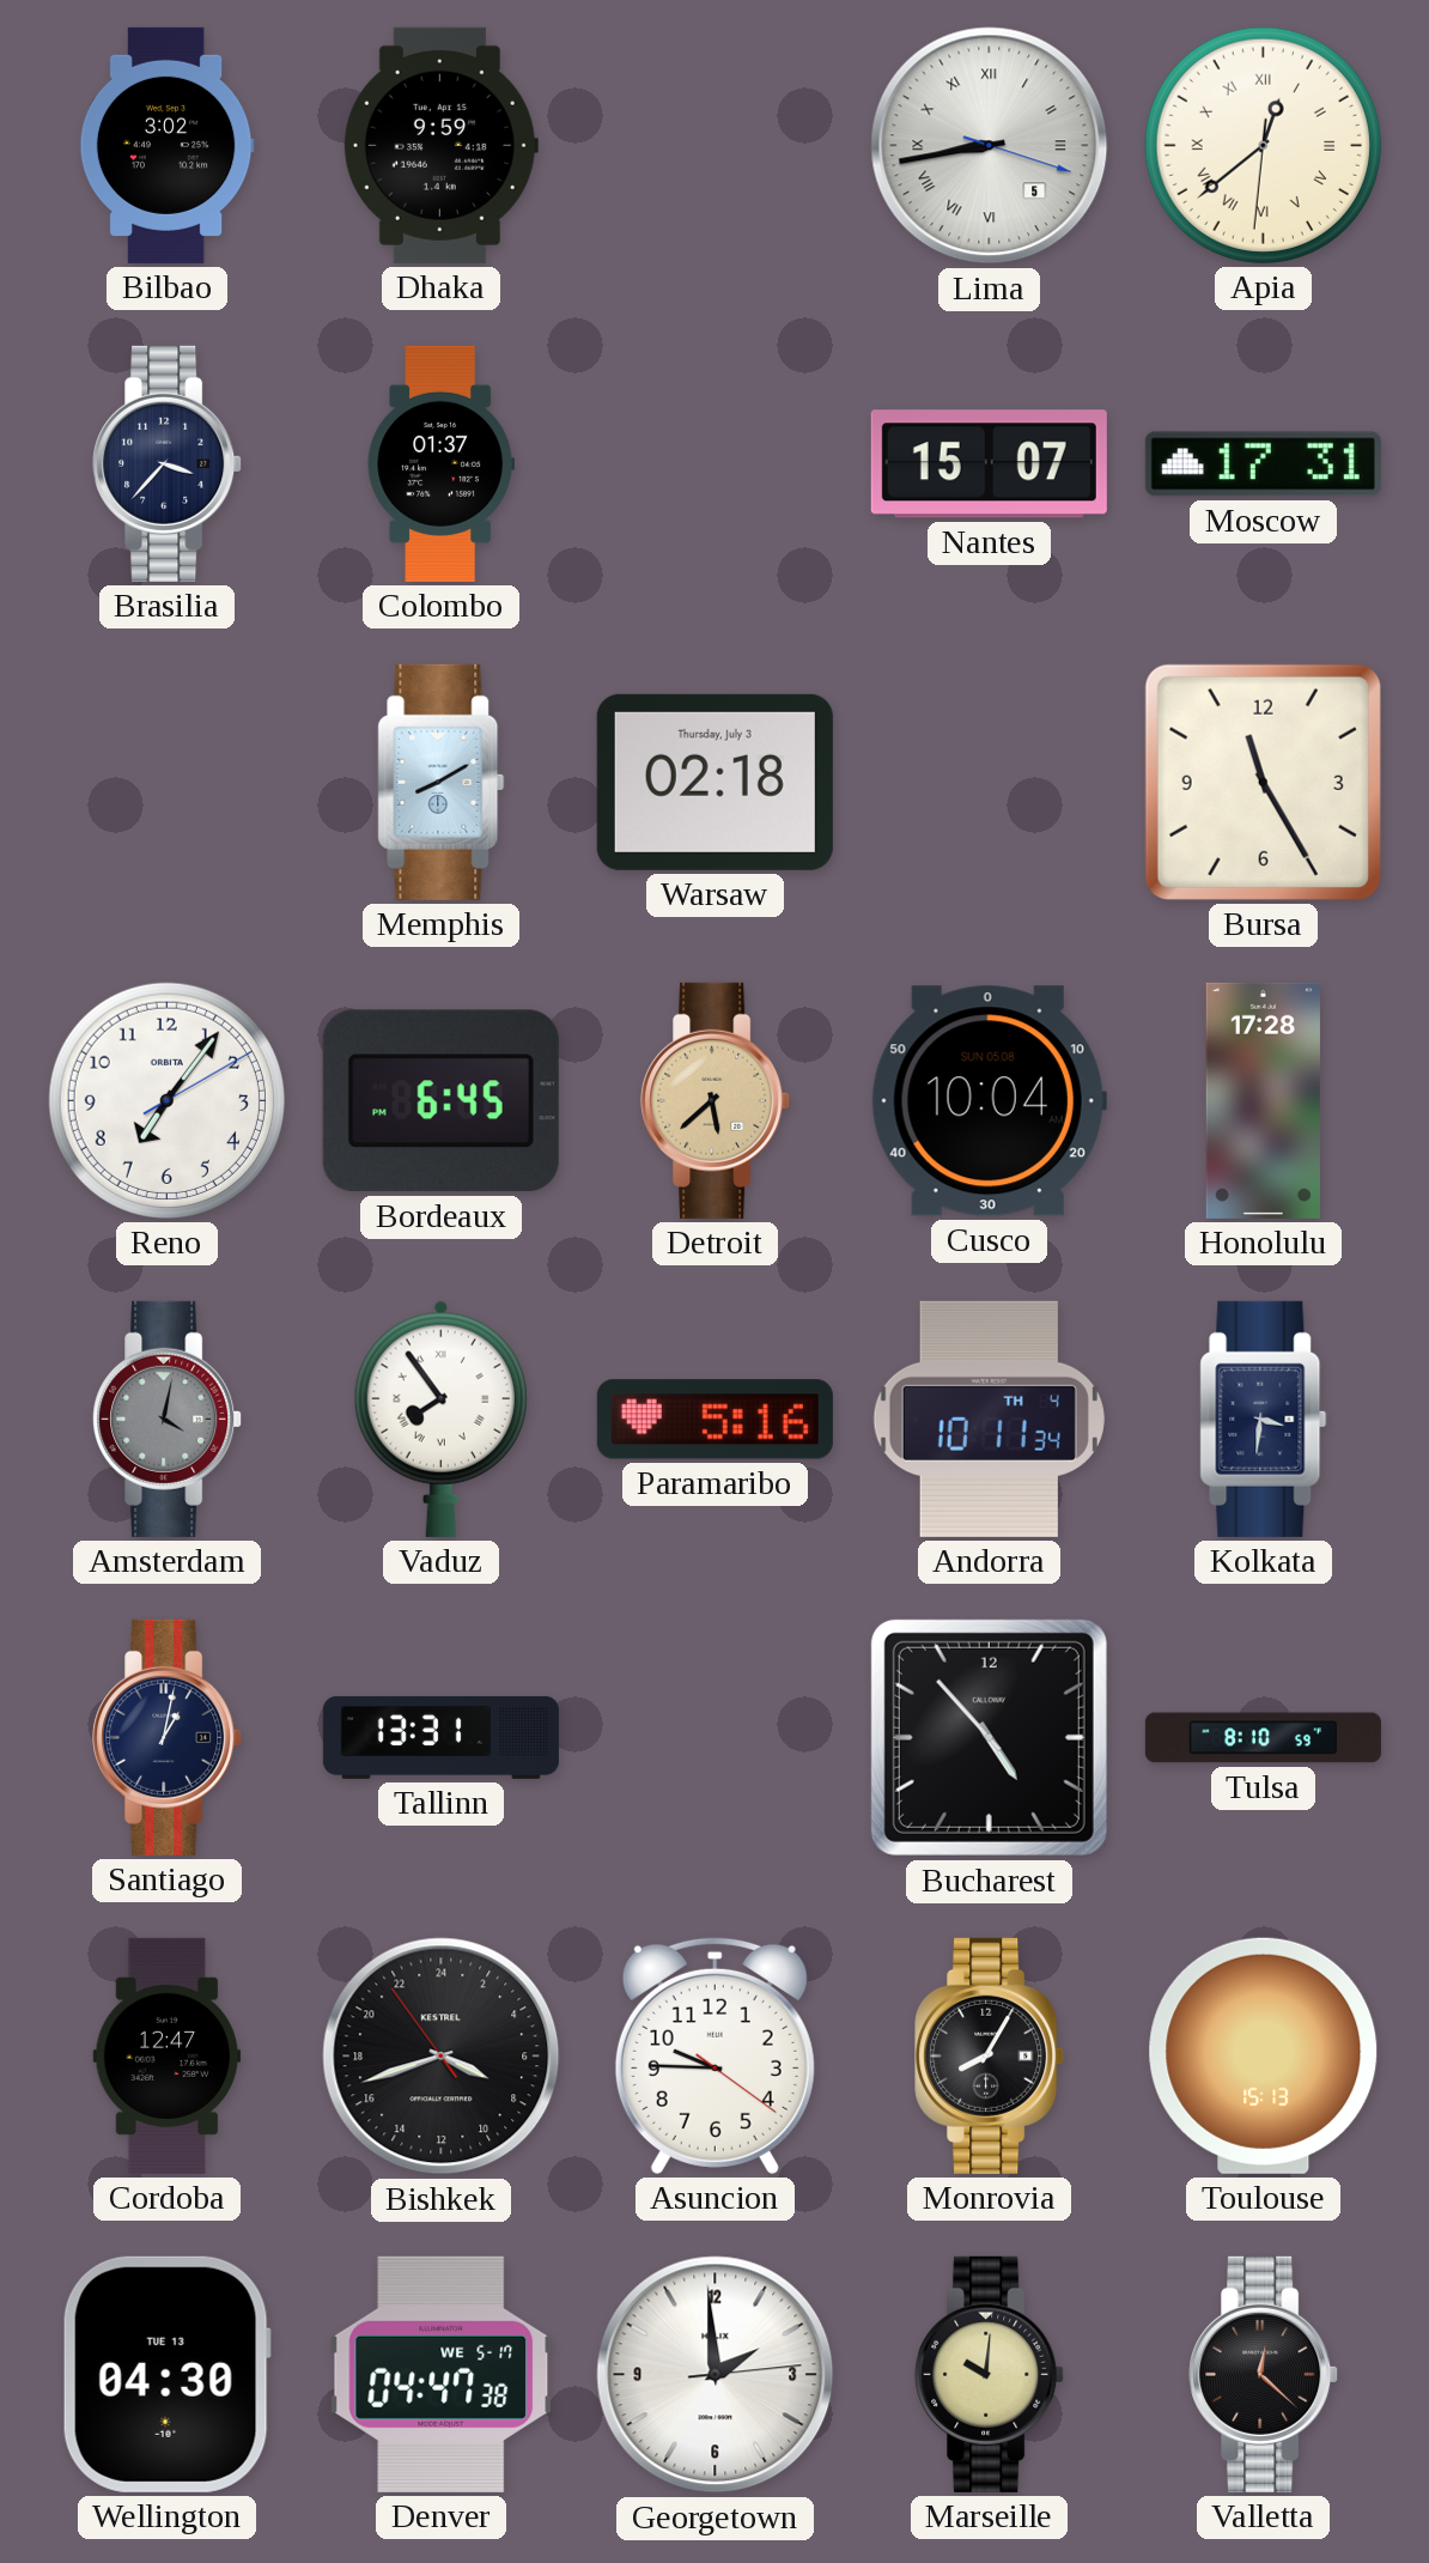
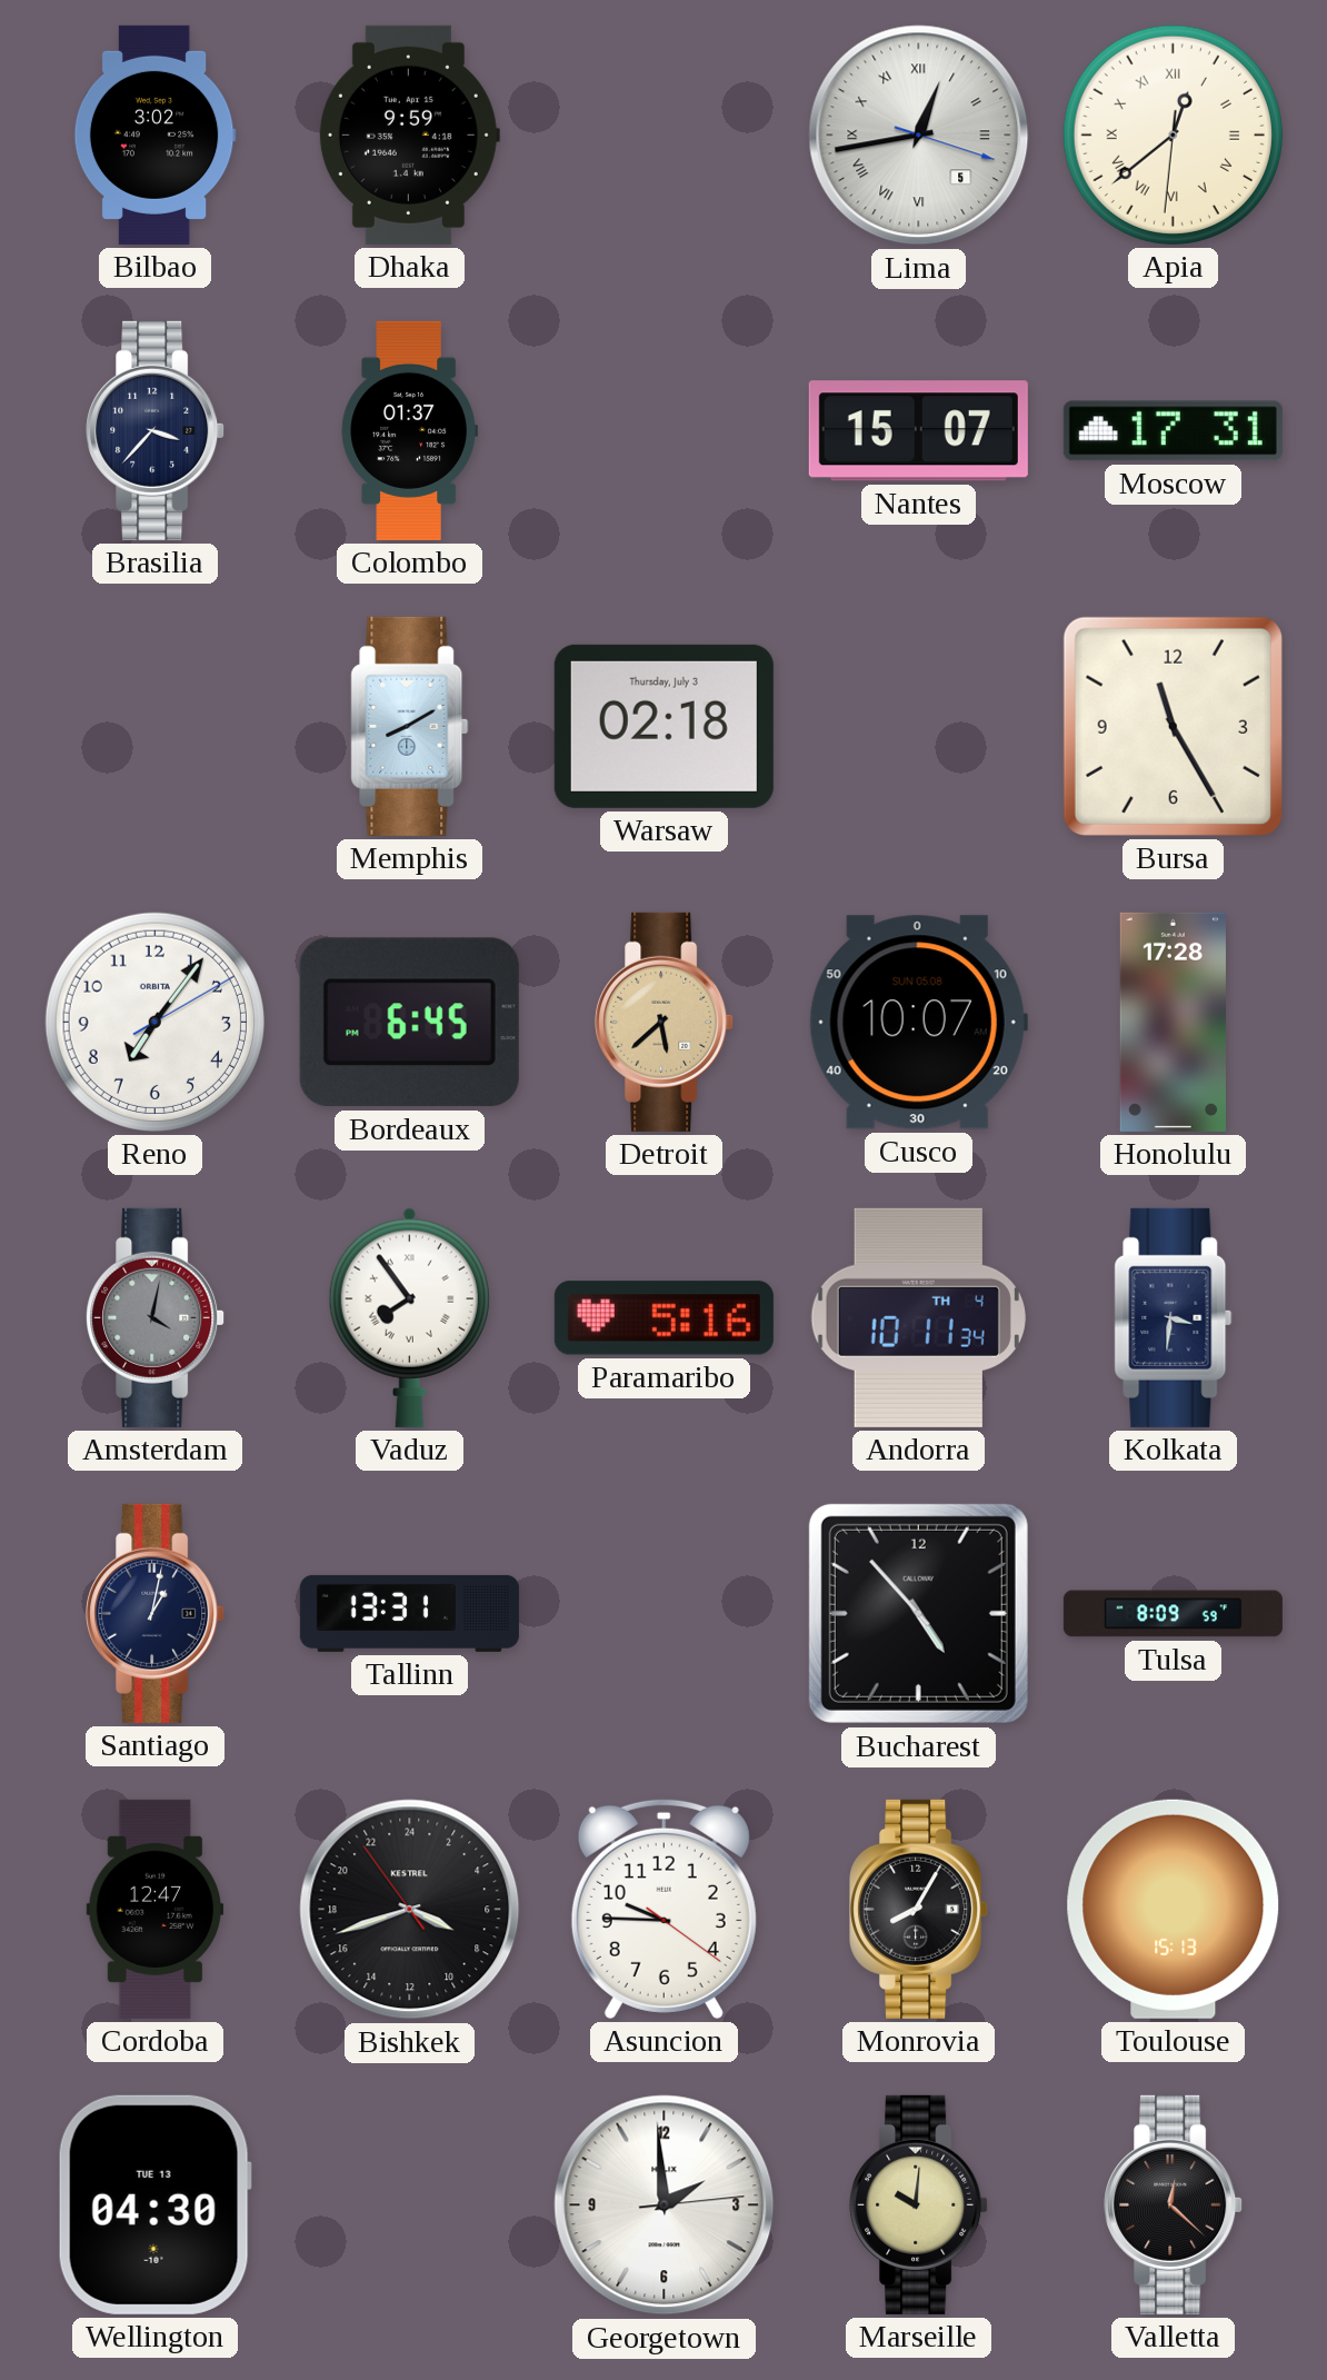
Lima: 8:43 -> 12:43 (919, 136)
Cusco: 10:04 -> 10:07 (918, 1023)
Tulsa: 8:10 -> 8:09 (1173, 1614)
Denver: 04:47 -> none (442, 2374)
